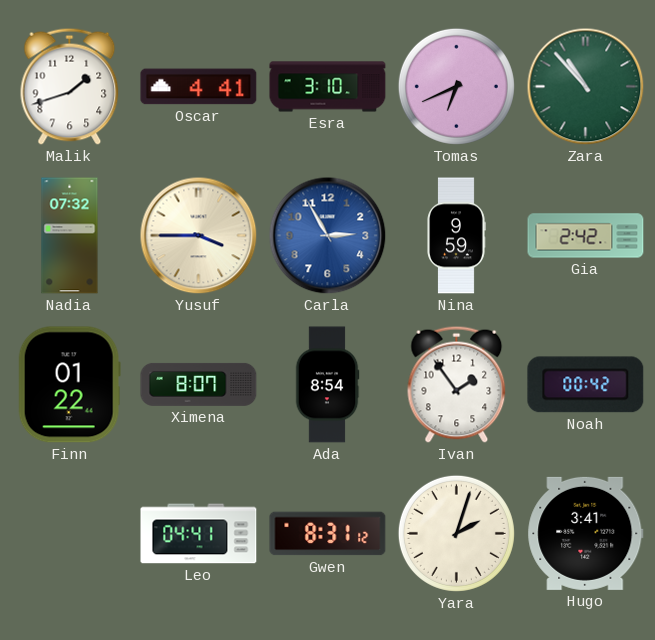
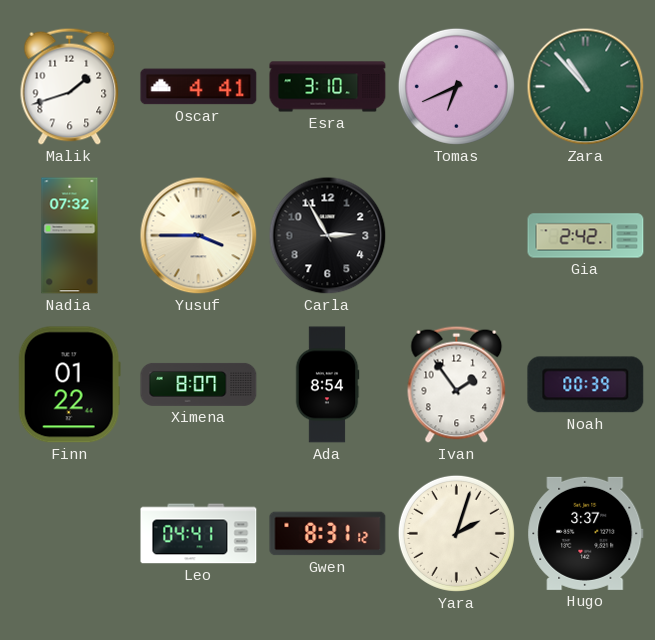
Carla dial: blue -> black (328, 236)
Nina: 9:59 -> none (456, 236)
Noah: 00:42 -> 00:39 (586, 385)
Hugo: 3:41 -> 3:37 (586, 533)
